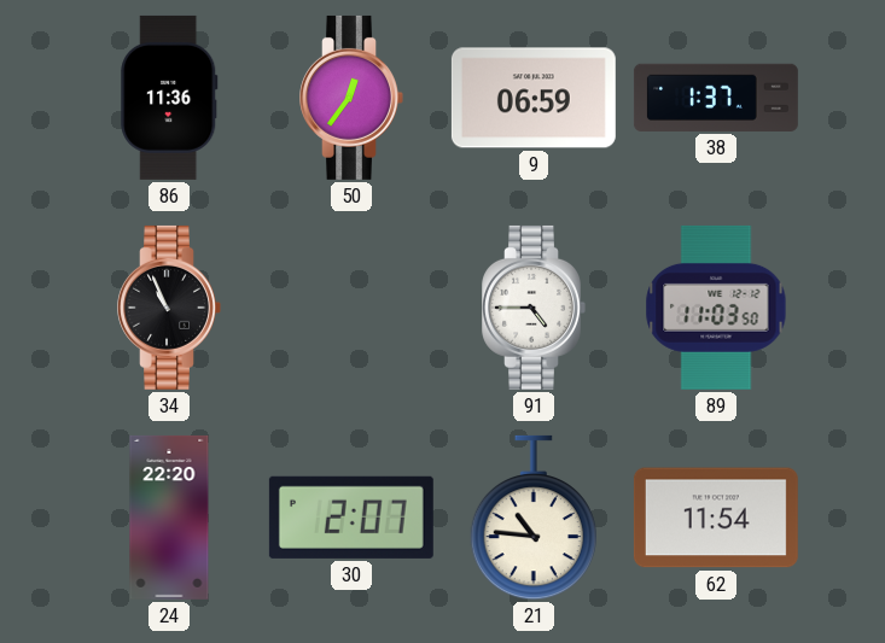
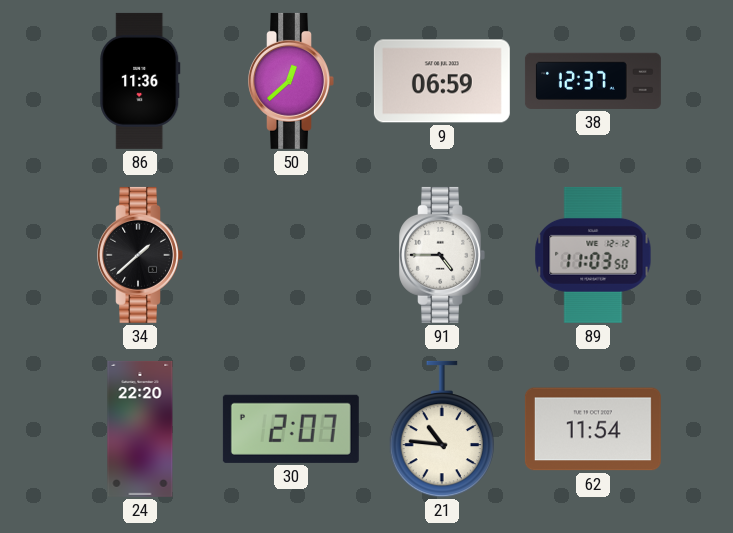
50: 12:36 -> 12:38 (291, 81)
38: 1:37 -> 12:37 (593, 81)
34: 10:56 -> 1:38 (140, 255)
